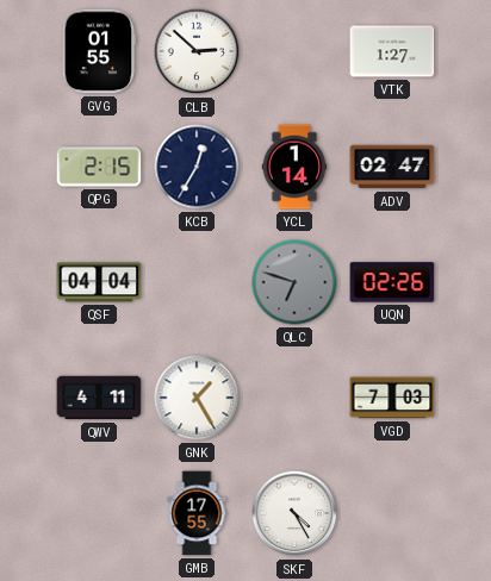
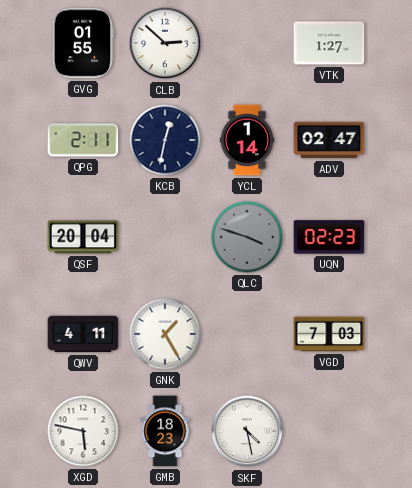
QPG: 2:15 -> 2:11 (83, 140)
KCB: 12:35 -> 12:32 (165, 140)
QSF: 04:04 -> 20:04 (83, 237)
QLC: 6:48 -> 3:48 (247, 237)
UQN: 02:26 -> 02:23 (329, 237)
XGD: none -> 5:47 (83, 431)
GMB: 17:55 -> 18:23 (165, 431)
SKF: 4:25 -> 4:28 (247, 431)
